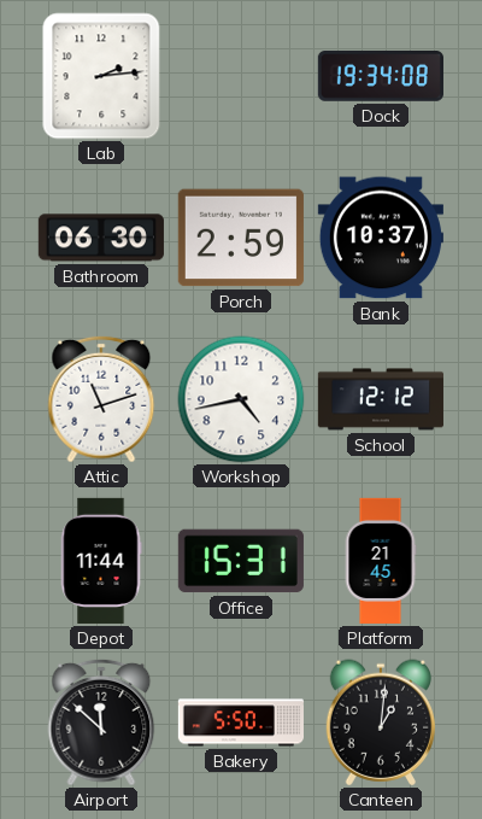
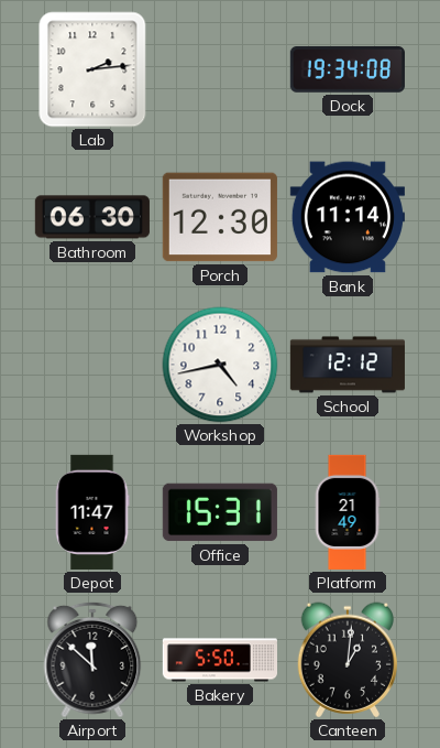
Porch: 2:59 -> 12:30 (220, 217)
Bank: 10:37 -> 11:14 (348, 217)
Attic: 11:12 -> none (101, 399)
Depot: 11:44 -> 11:47 (92, 512)
Platform: 21:45 -> 21:49 (348, 512)
